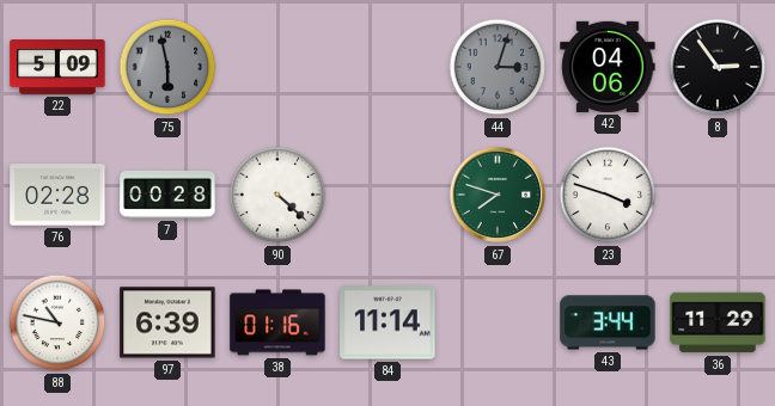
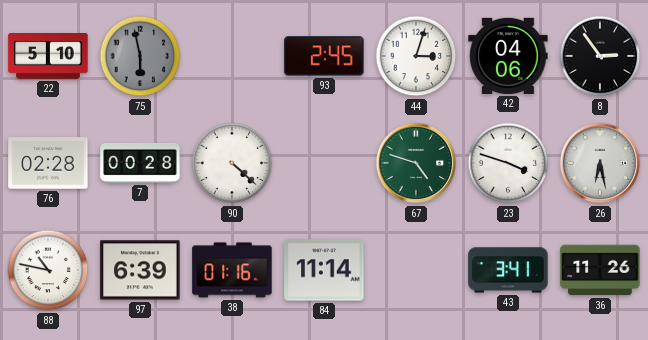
22: 5:09 -> 5:10 (48, 57)
93: none -> 2:45 (324, 56)
44 dial: grey -> white (416, 56)
67: 7:48 -> 4:48 (416, 163)
26: none -> 6:28 (600, 163)
43: 3:44 -> 3:41 (508, 270)
36: 11:29 -> 11:26 (600, 270)
